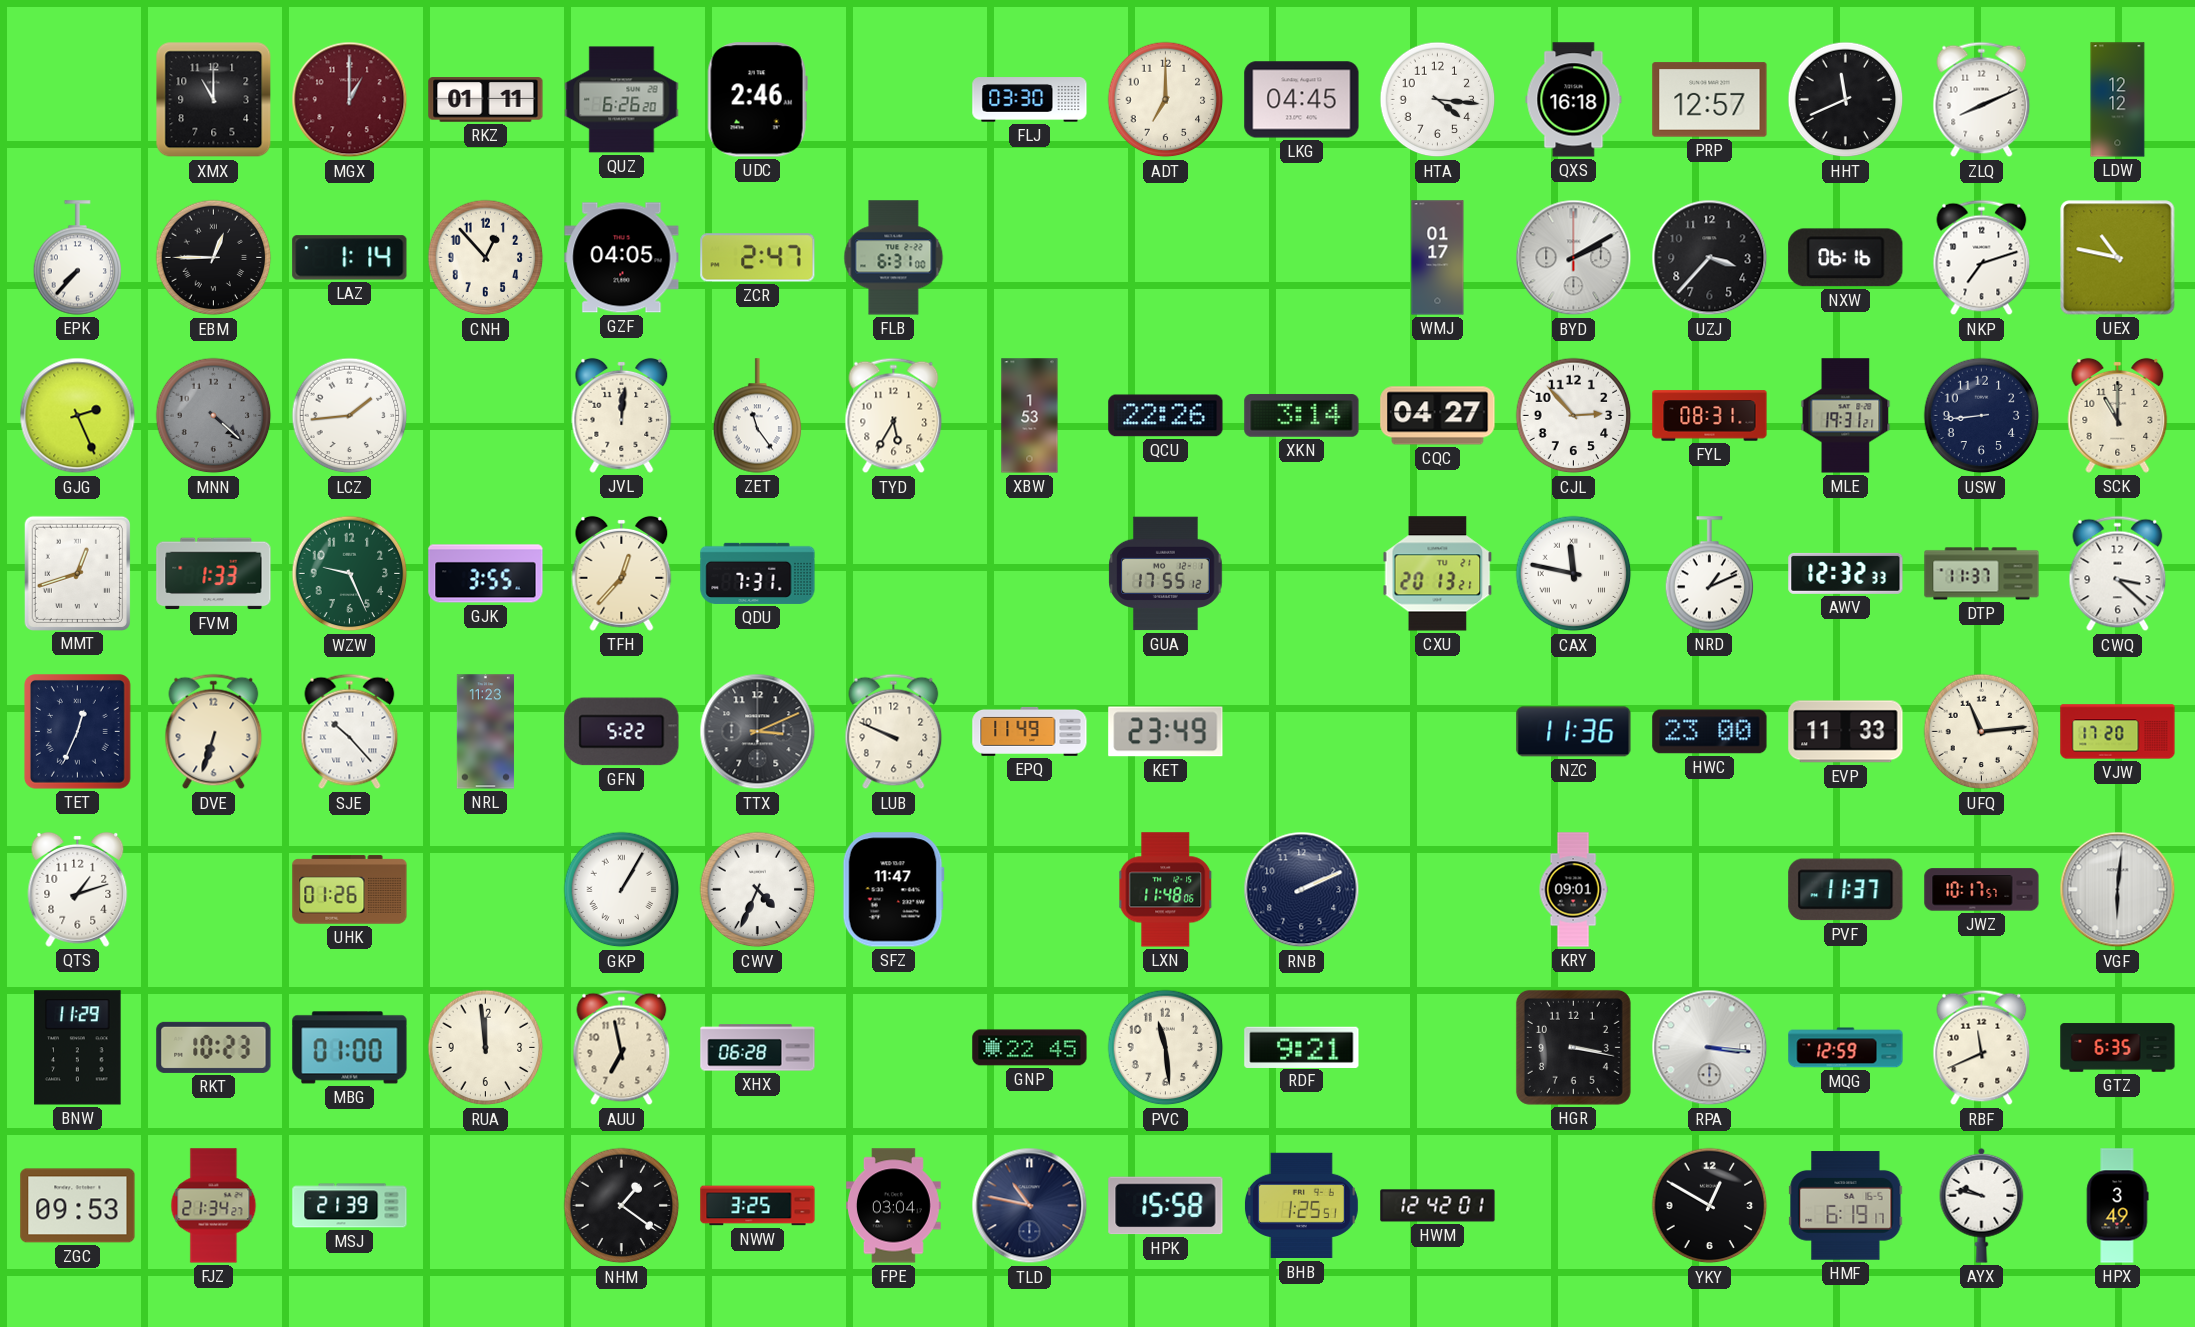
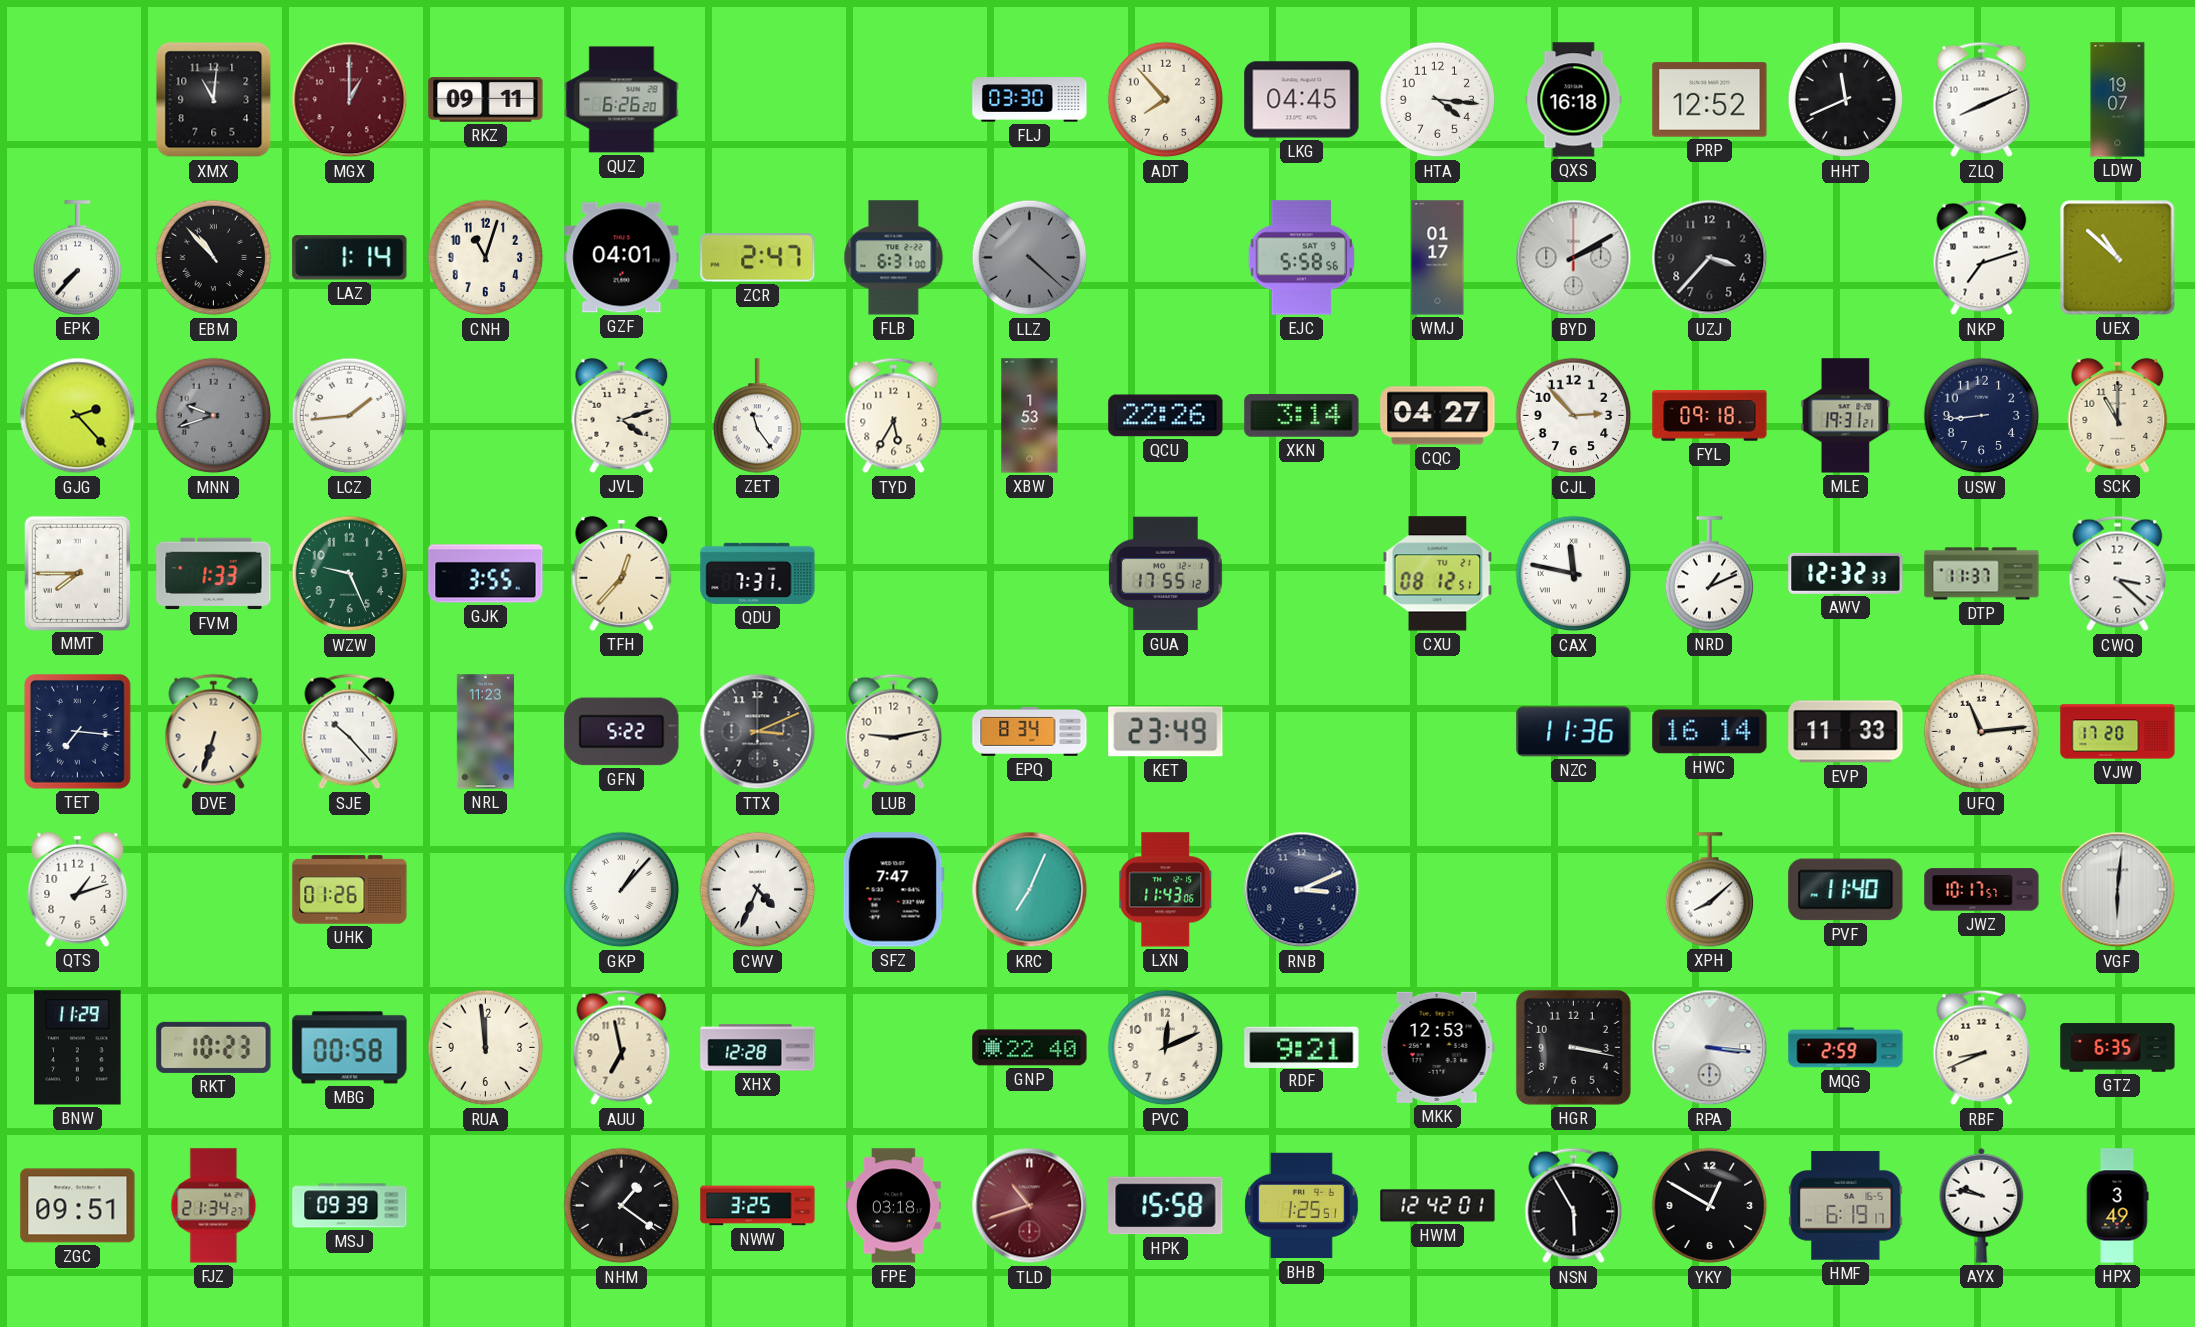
XMX: 11:00 -> 11:01 (214, 100)
RKZ: 01:11 -> 09:11 (486, 100)
UDC: 2:46 -> none (757, 100)
ADT: 7:00 -> 7:53 (1166, 100)
PRP: 12:57 -> 12:52 (1710, 100)
LDW: 12:12 -> 19:07 (2118, 100)
EBM: 12:45 -> 10:53 (214, 258)
CNH: 12:53 -> 11:03 (486, 258)
GZF: 04:05 -> 04:01 (622, 258)
LLZ: none -> 4:22 (1030, 258)
EJC: none -> 5:58 (1302, 258)
NXW: 06:16 -> none (1846, 258)
UEX: 10:47 -> 10:52 (2118, 258)
GJG: 2:26 -> 2:23 (78, 416)
MNN: 4:22 -> 9:42 (214, 416)
JVL: 12:01 -> 4:12 (622, 415)
FYL: 08:31 -> 09:18 (1710, 416)
MMT: 12:42 -> 7:45 (77, 573)
CXU: 20:13 -> 08:12 (1438, 574)
TET: 12:34 -> 7:16 (78, 732)
LUB: 9:49 -> 9:13 (894, 732)
EPQ: 11:49 -> 8:34 (1030, 731)
HWC: 23:00 -> 16:14 (1710, 732)
GKP: 1:05 -> 1:07 (622, 890)
SFZ: 11:47 -> 7:47 (893, 890)
KRC: none -> 7:04 (1030, 890)
LXN: 11:48 -> 11:43 (1166, 890)
RNB: 2:11 -> 3:11 (1302, 890)
KRY: 09:01 -> none (1573, 890)
XPH: none -> 8:08 (1710, 890)
PVF: 11:37 -> 11:40 (1846, 890)
MBG: 01:00 -> 00:58 (350, 1048)
XHX: 06:28 -> 12:28 (758, 1048)
GNP: 22:45 -> 22:40 (1030, 1048)
PVC: 11:29 -> 12:11 (1166, 1048)
MKK: none -> 12:53 (1437, 1047)
MQG: 12:59 -> 2:59 (1846, 1048)
RBF: 11:41 -> 8:41 (1982, 1048)
ZGC: 09:53 -> 09:51 (78, 1206)
MSJ: 21:39 -> 09:39 (350, 1206)
FPE: 03:04 -> 03:18 (894, 1206)
TLD: 10:47 -> 10:42 (1030, 1206)
TLD dial: navy -> burgundy (1030, 1206)
NSN: none -> 5:55 (1574, 1206)
